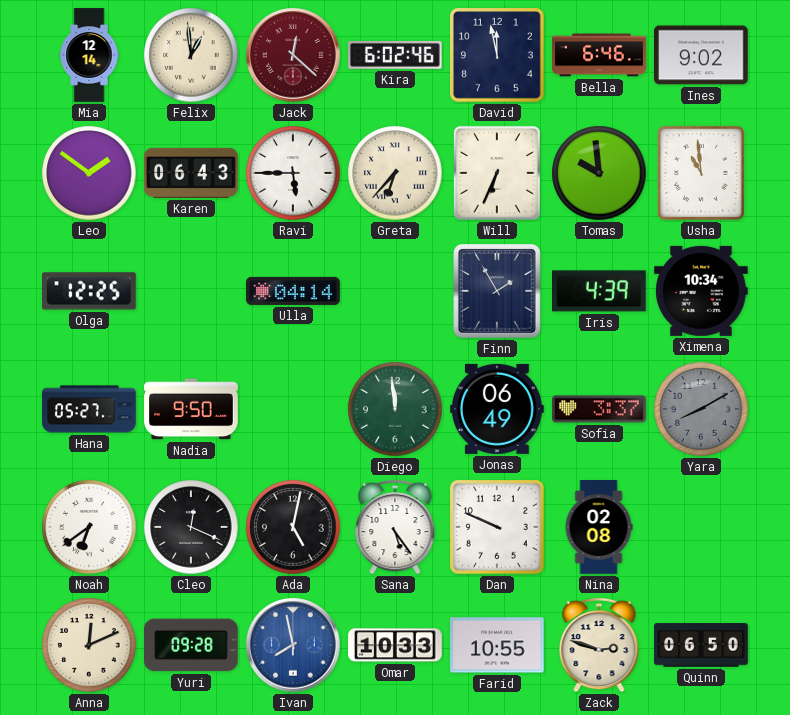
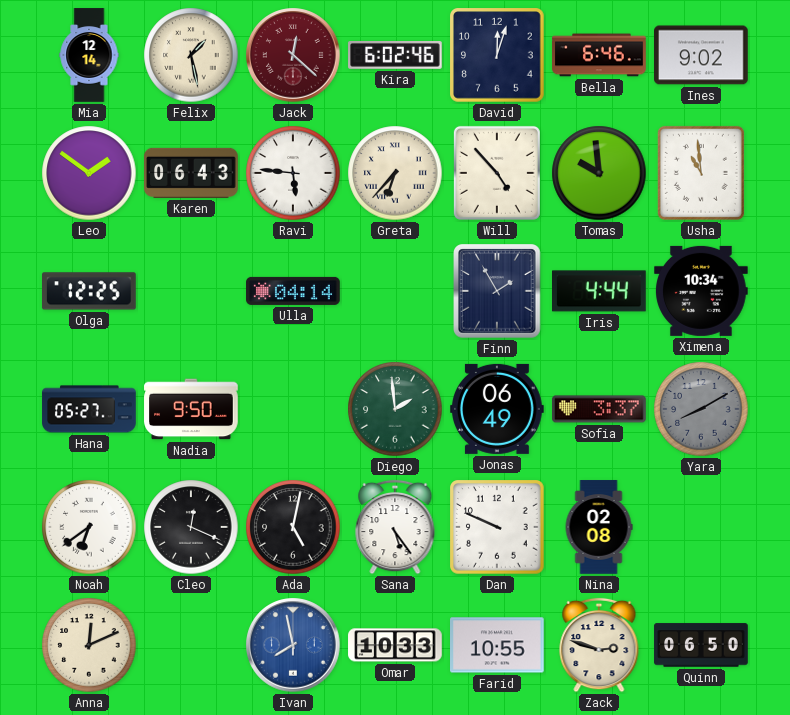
Felix: 12:59 -> 1:28 (191, 55)
David: 11:58 -> 12:03 (498, 56)
Ravi: 5:45 -> 5:46 (293, 173)
Will: 6:34 -> 4:53 (497, 173)
Iris: 4:39 -> 4:44 (600, 291)
Diego: 11:59 -> 1:59 (395, 409)
Yuri: 09:28 -> none (192, 645)
